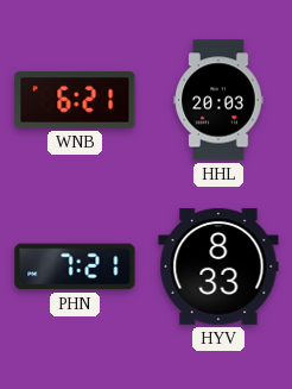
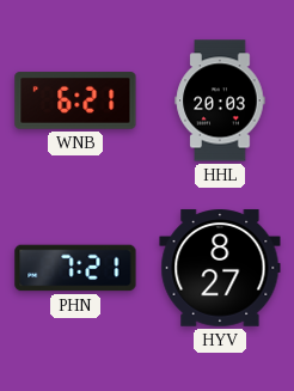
HYV: 8:33 -> 8:27 (220, 268)
